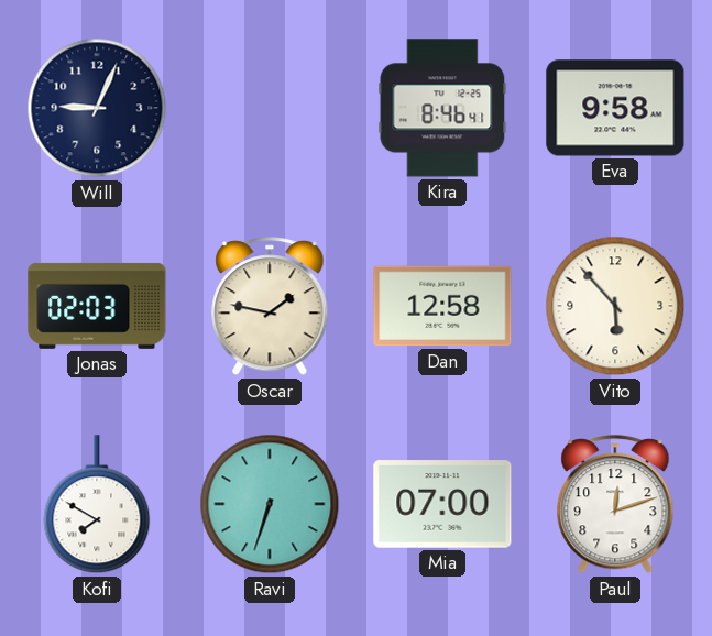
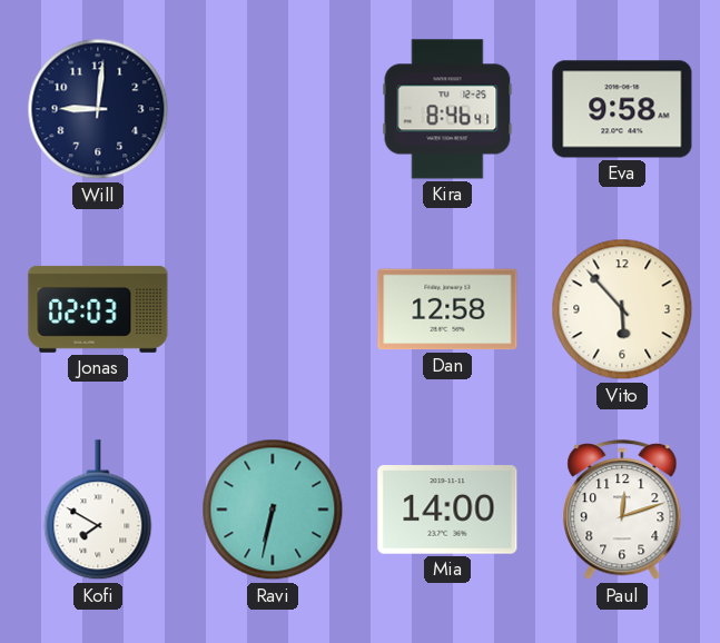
Will: 9:04 -> 9:01 (98, 109)
Oscar: 1:47 -> none (270, 307)
Ravi: 6:33 -> 6:32 (273, 510)
Mia: 07:00 -> 14:00 (447, 510)
